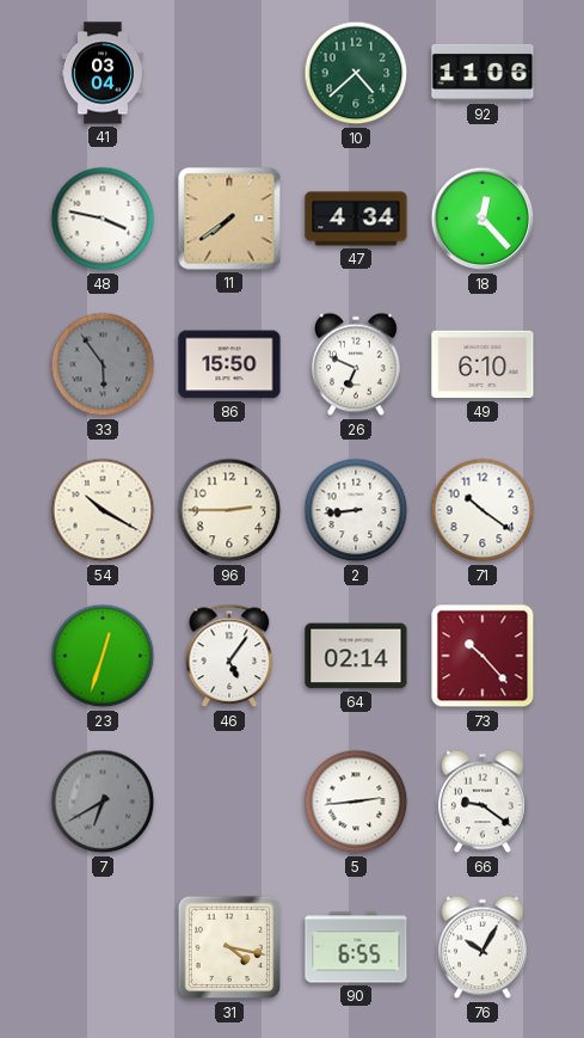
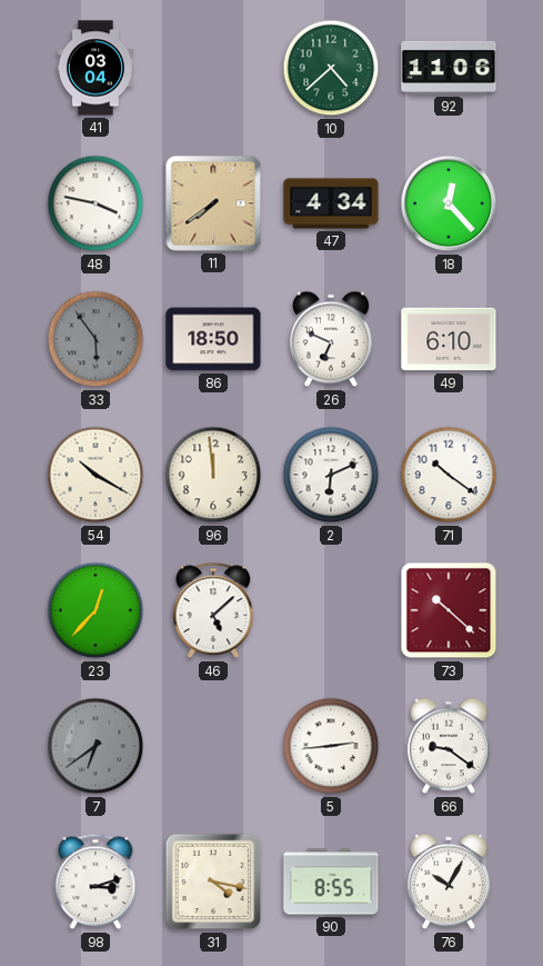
86: 15:50 -> 18:50 (213, 339)
96: 2:45 -> 11:59 (213, 475)
2: 8:44 -> 6:11 (331, 475)
23: 12:33 -> 12:37 (95, 610)
46: 5:06 -> 5:08 (213, 610)
64: 02:14 -> none (356, 656)
73: 10:23 -> 10:22 (449, 610)
7: 6:40 -> 6:39 (95, 746)
98: none -> 3:12 (95, 882)
90: 6:55 -> 8:55 (331, 882)
